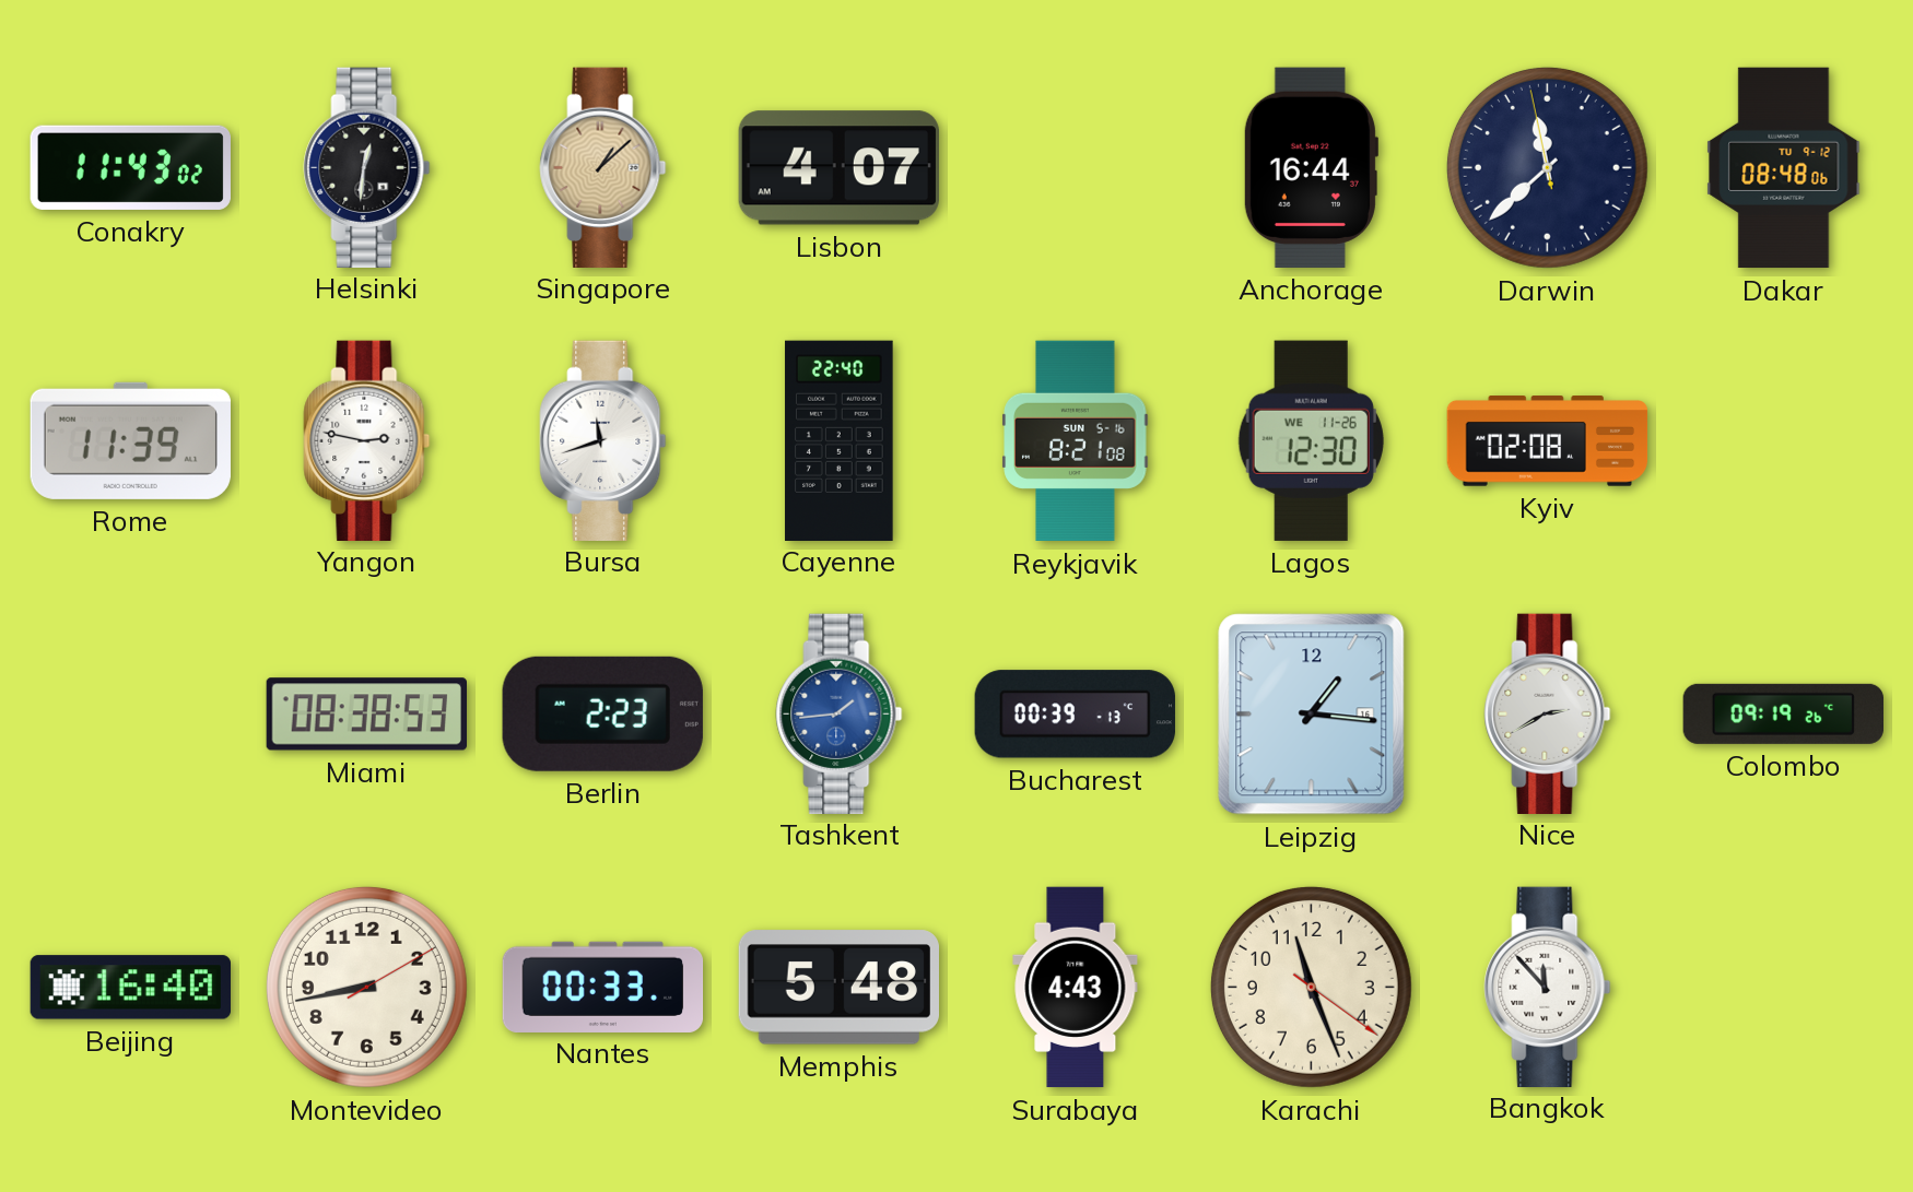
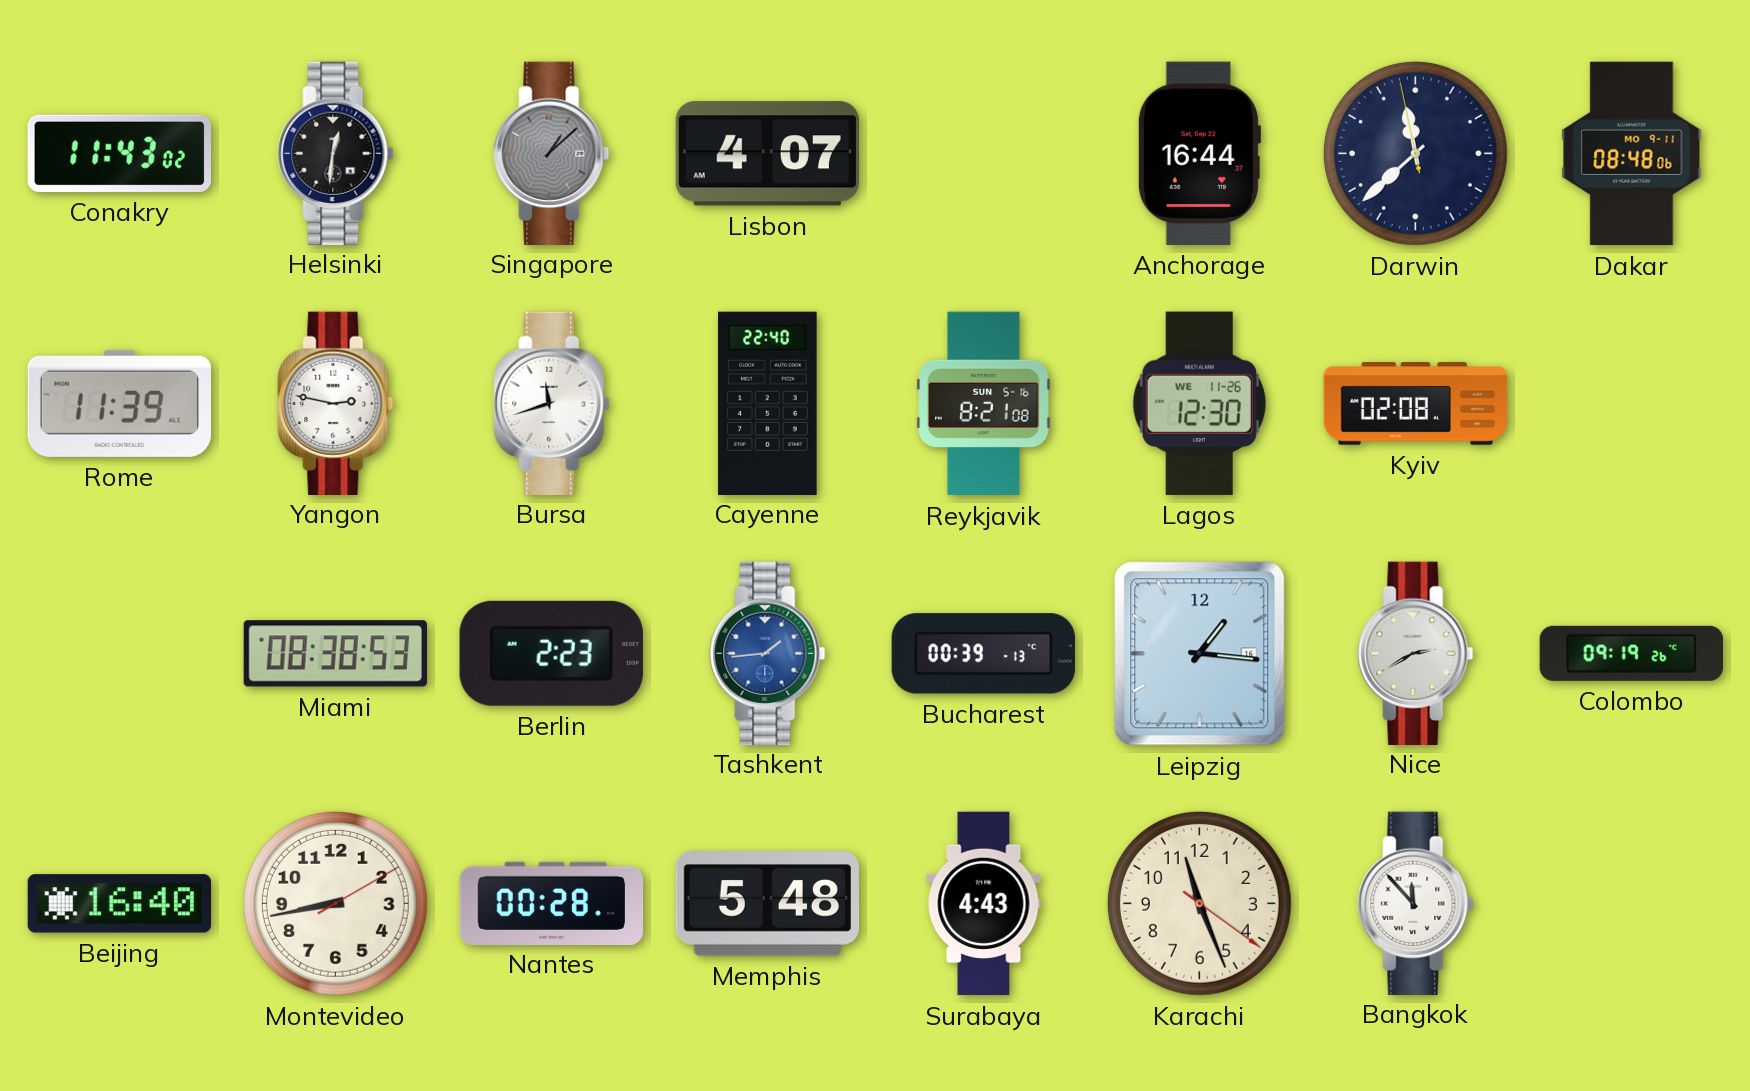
Singapore dial: champagne -> grey (552, 153)
Dakar date: TU 9-12 -> MO 9-11 (1632, 154)
Nantes: 00:33 -> 00:28 (552, 903)
